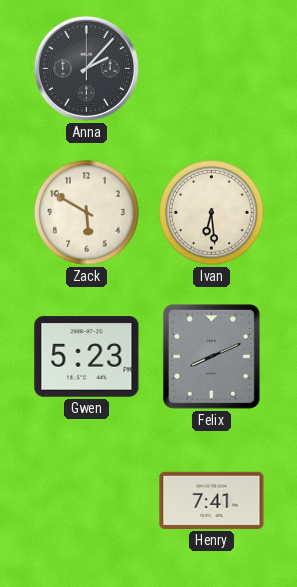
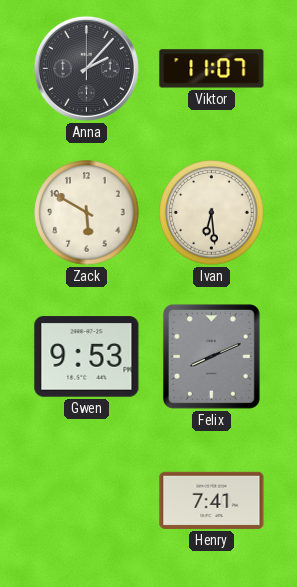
Viktor: none -> 11:07 (212, 69)
Gwen: 5:23 -> 9:53 (87, 357)
